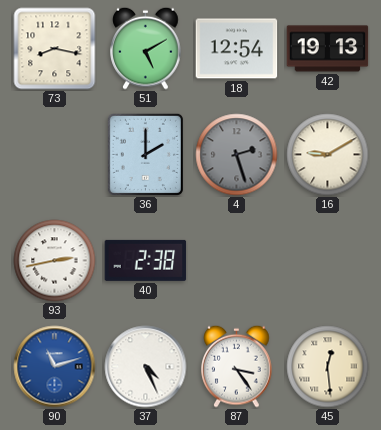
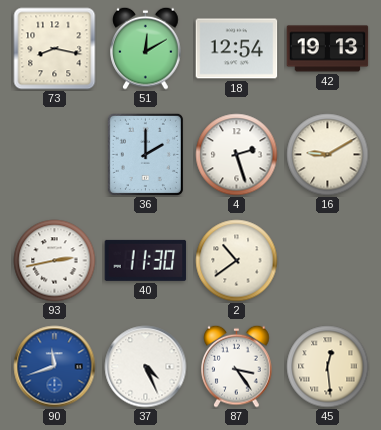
51: 5:10 -> 12:10 (146, 48)
4 dial: grey -> white (237, 155)
40: 2:38 -> 11:30 (146, 260)
2: none -> 10:39 (237, 261)
90: 11:12 -> 11:42 (55, 367)
